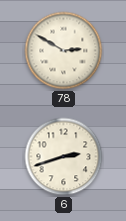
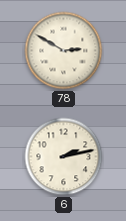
6: 2:42 -> 2:13 (64, 157)
